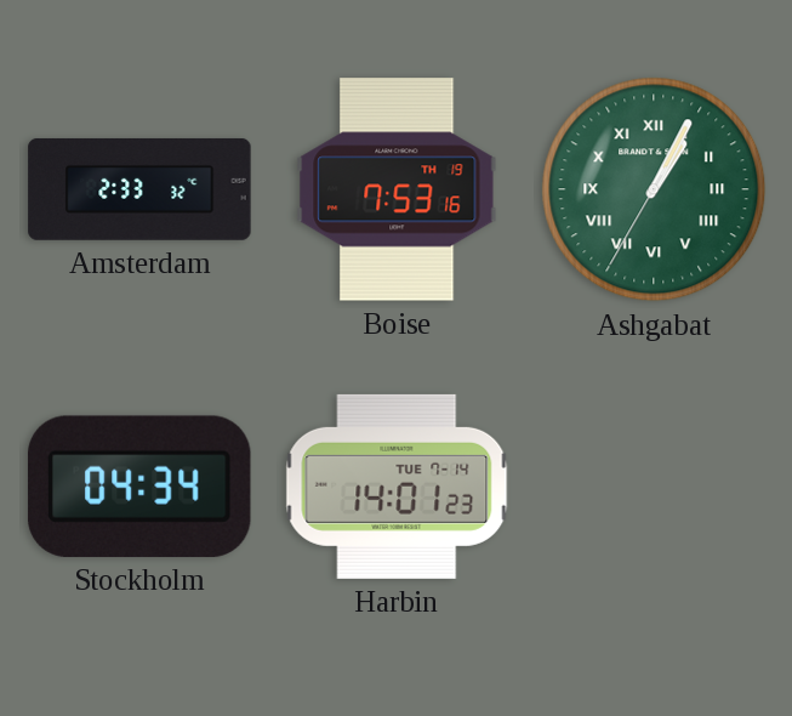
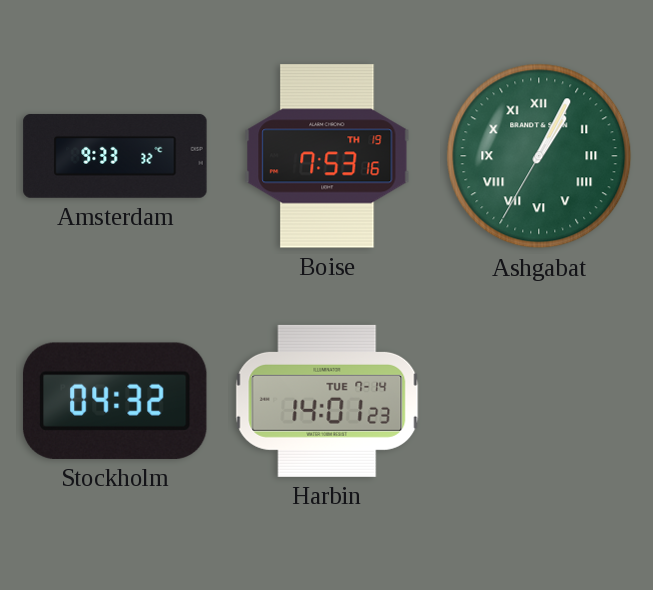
Amsterdam: 2:33 -> 9:33 (115, 156)
Stockholm: 04:34 -> 04:32 (115, 401)
